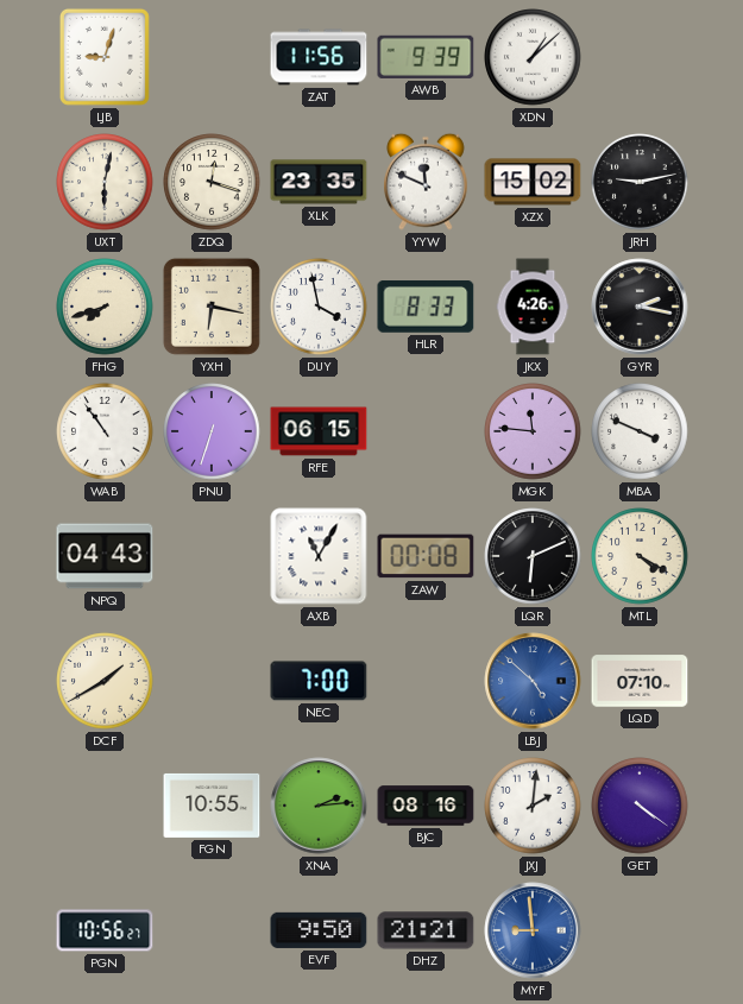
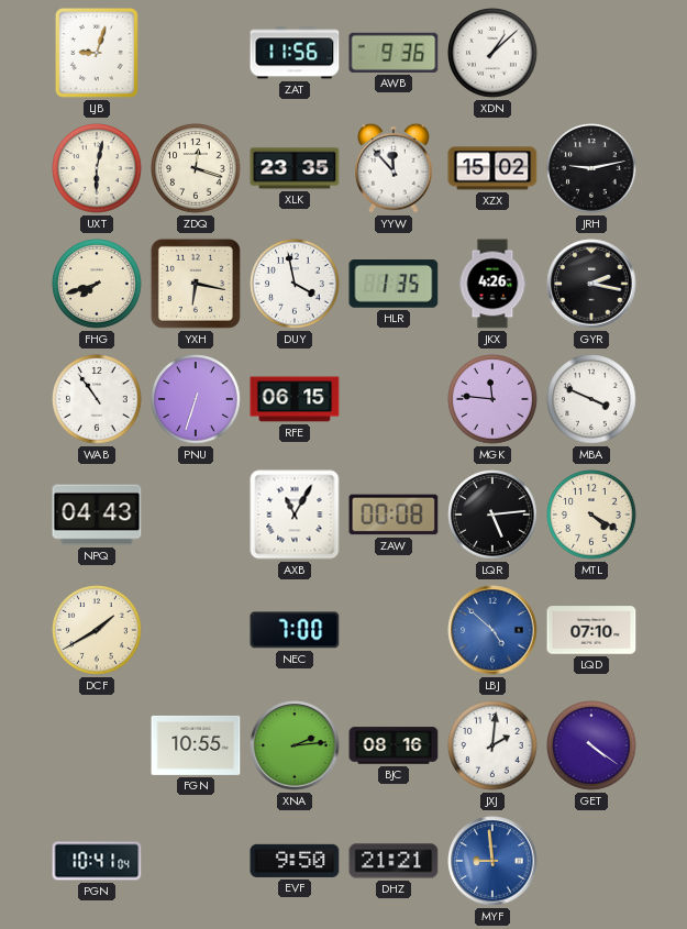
AWB: 9:39 -> 9:36 (394, 53)
YYW: 11:49 -> 11:53 (395, 168)
HLR: 8:33 -> 1:35 (394, 285)
LQR: 6:11 -> 5:14 (492, 515)
PGN: 10:56 -> 10:41 (97, 861)
